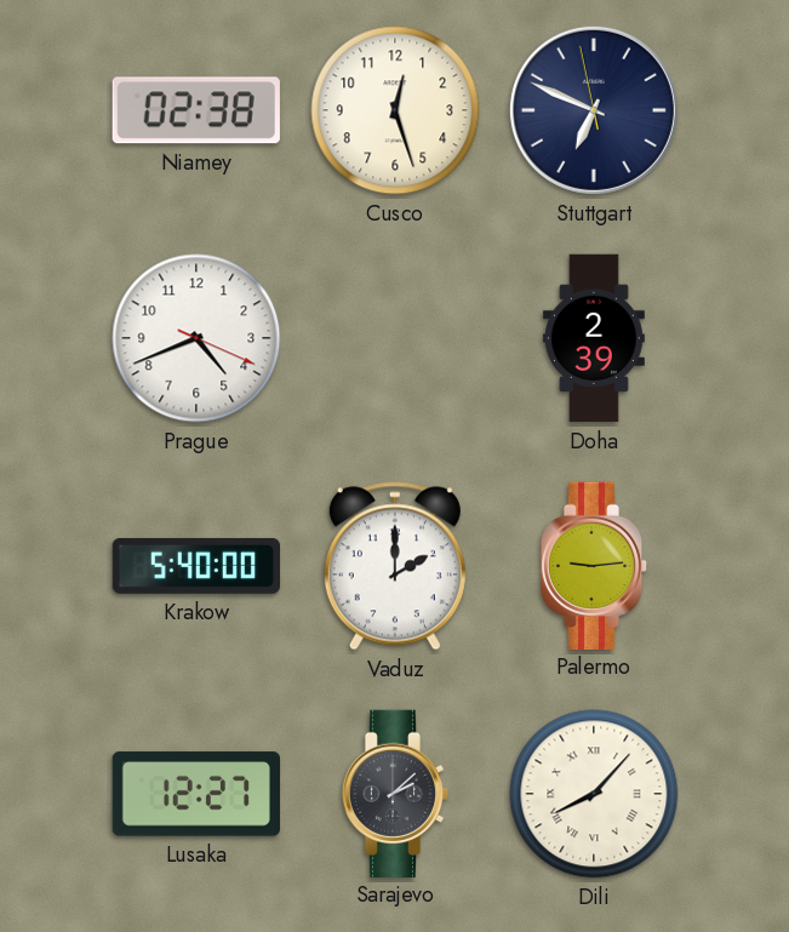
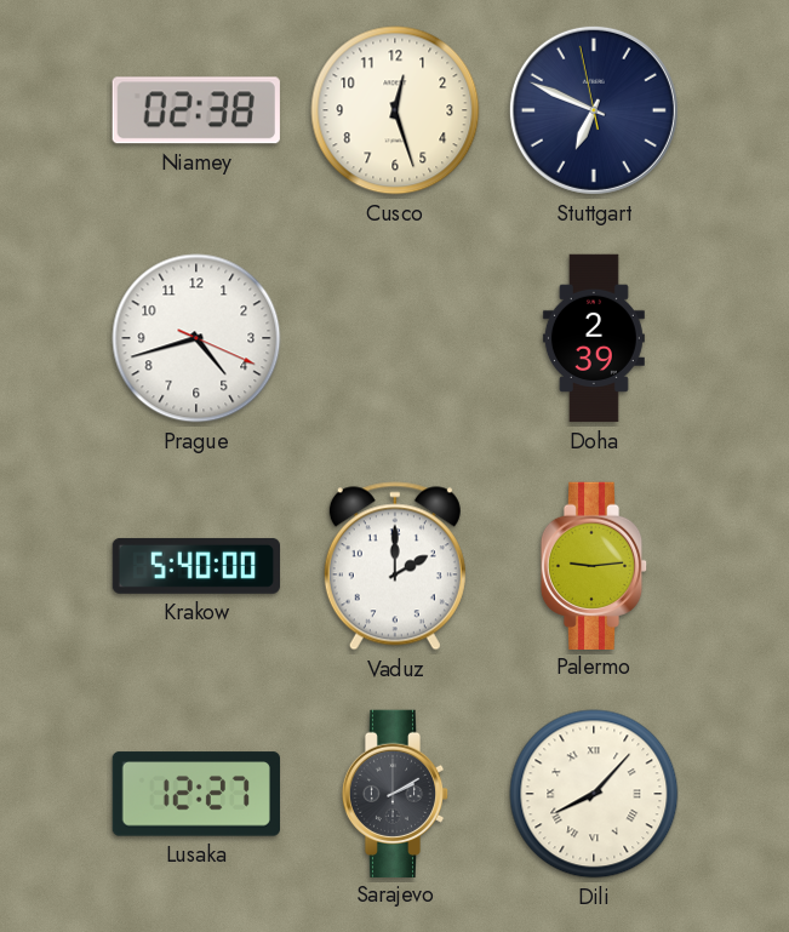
Prague: 4:41 -> 4:42 (196, 338)
Sarajevo: 2:08 -> 2:10 (395, 793)
